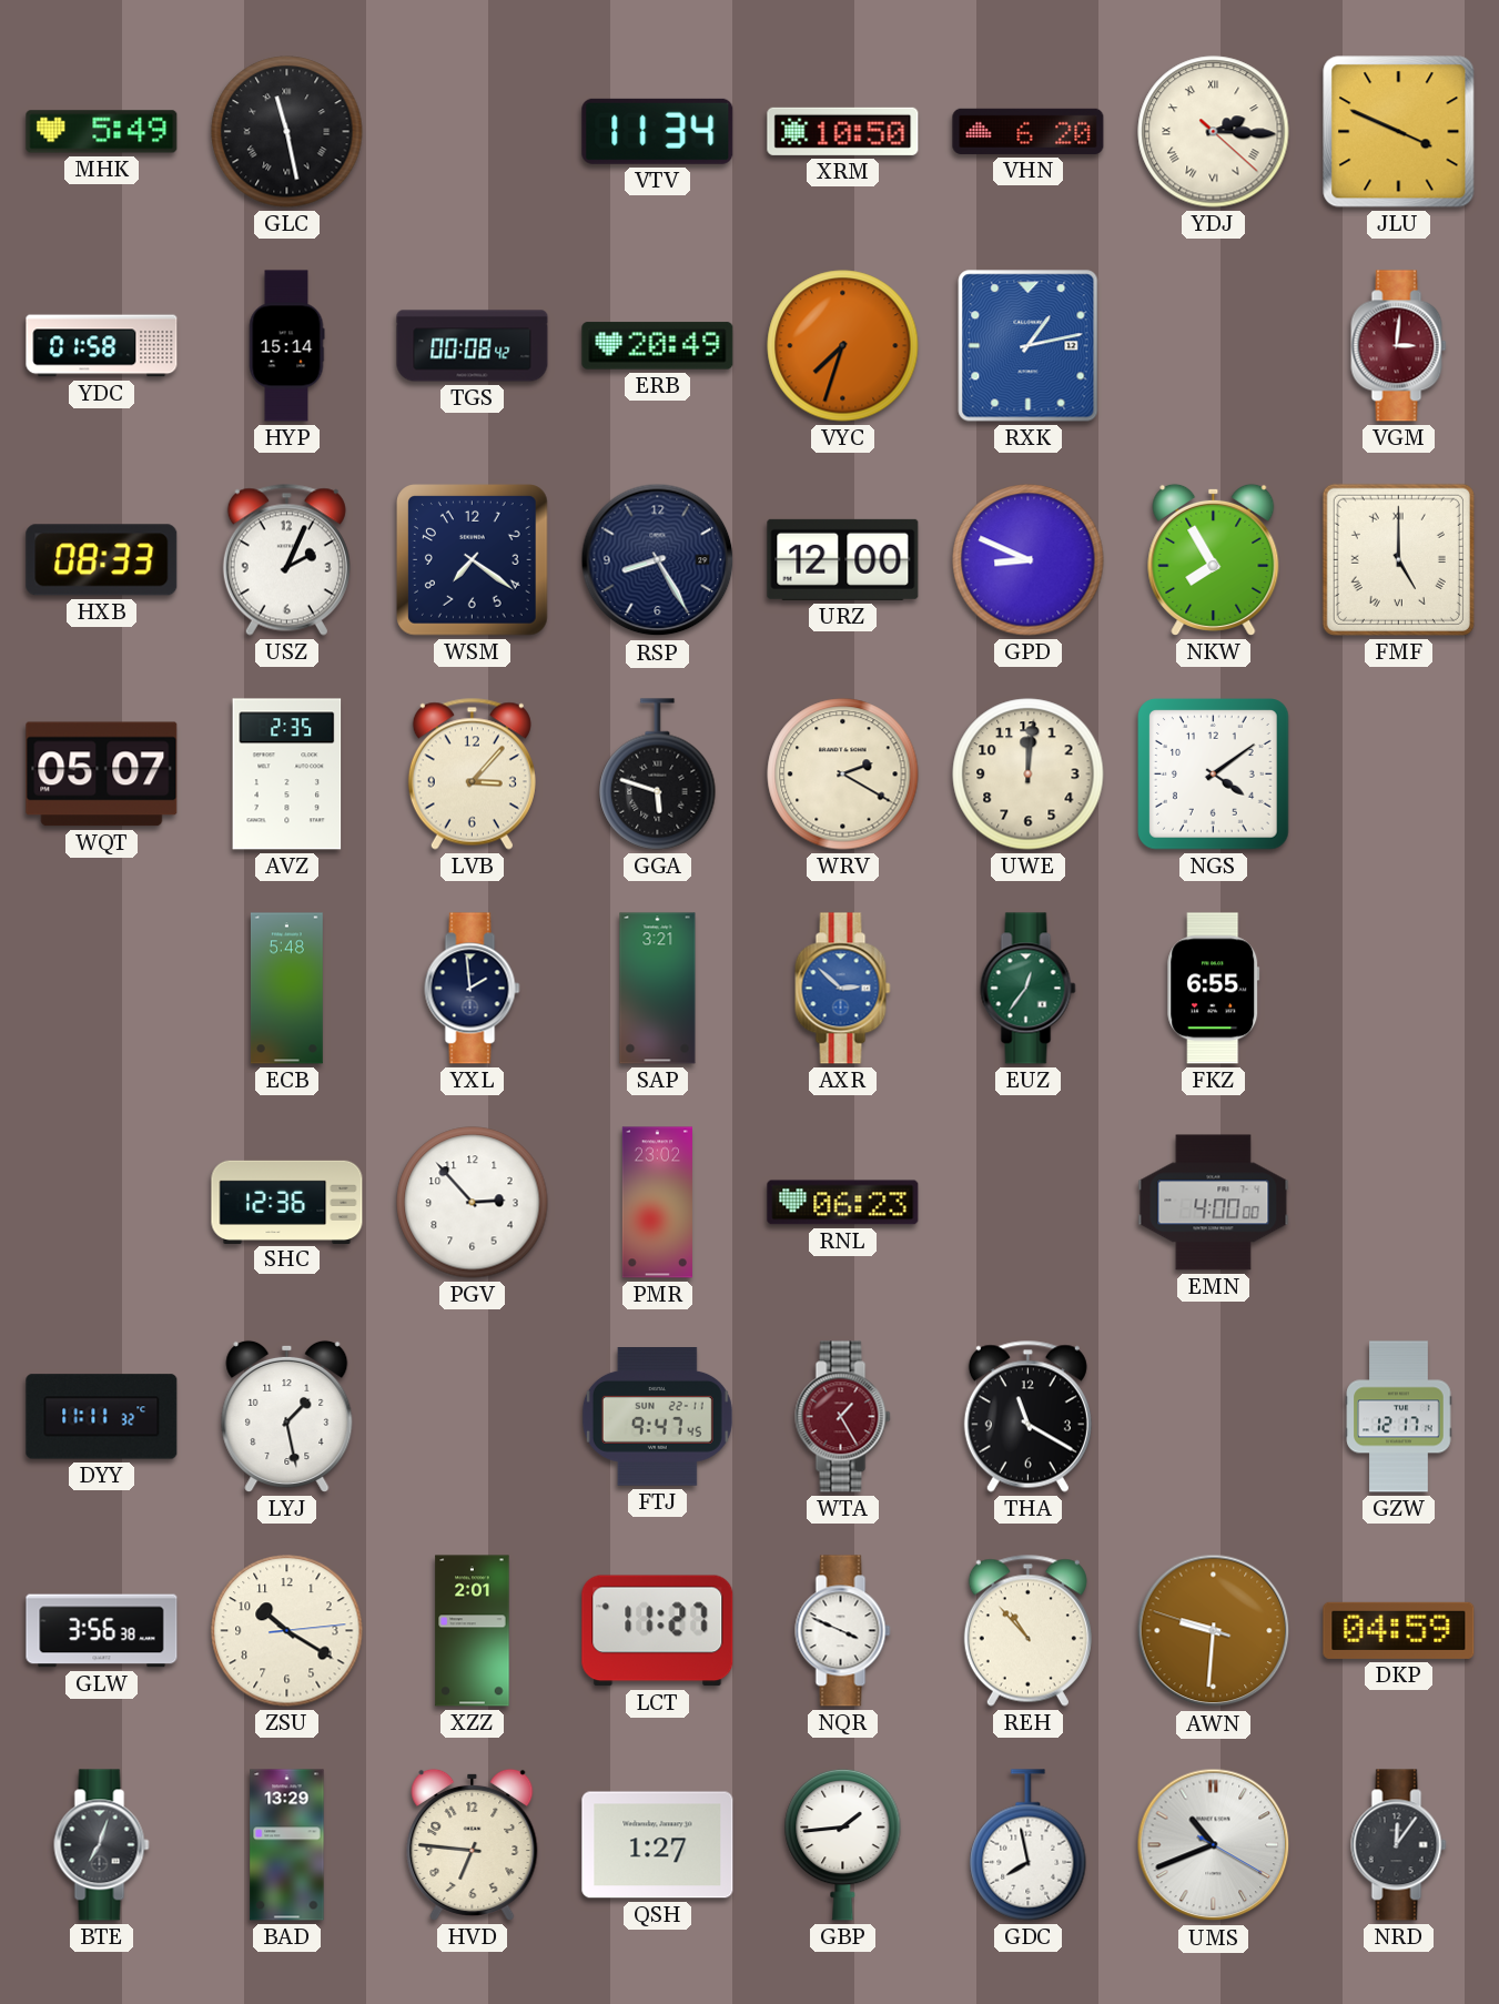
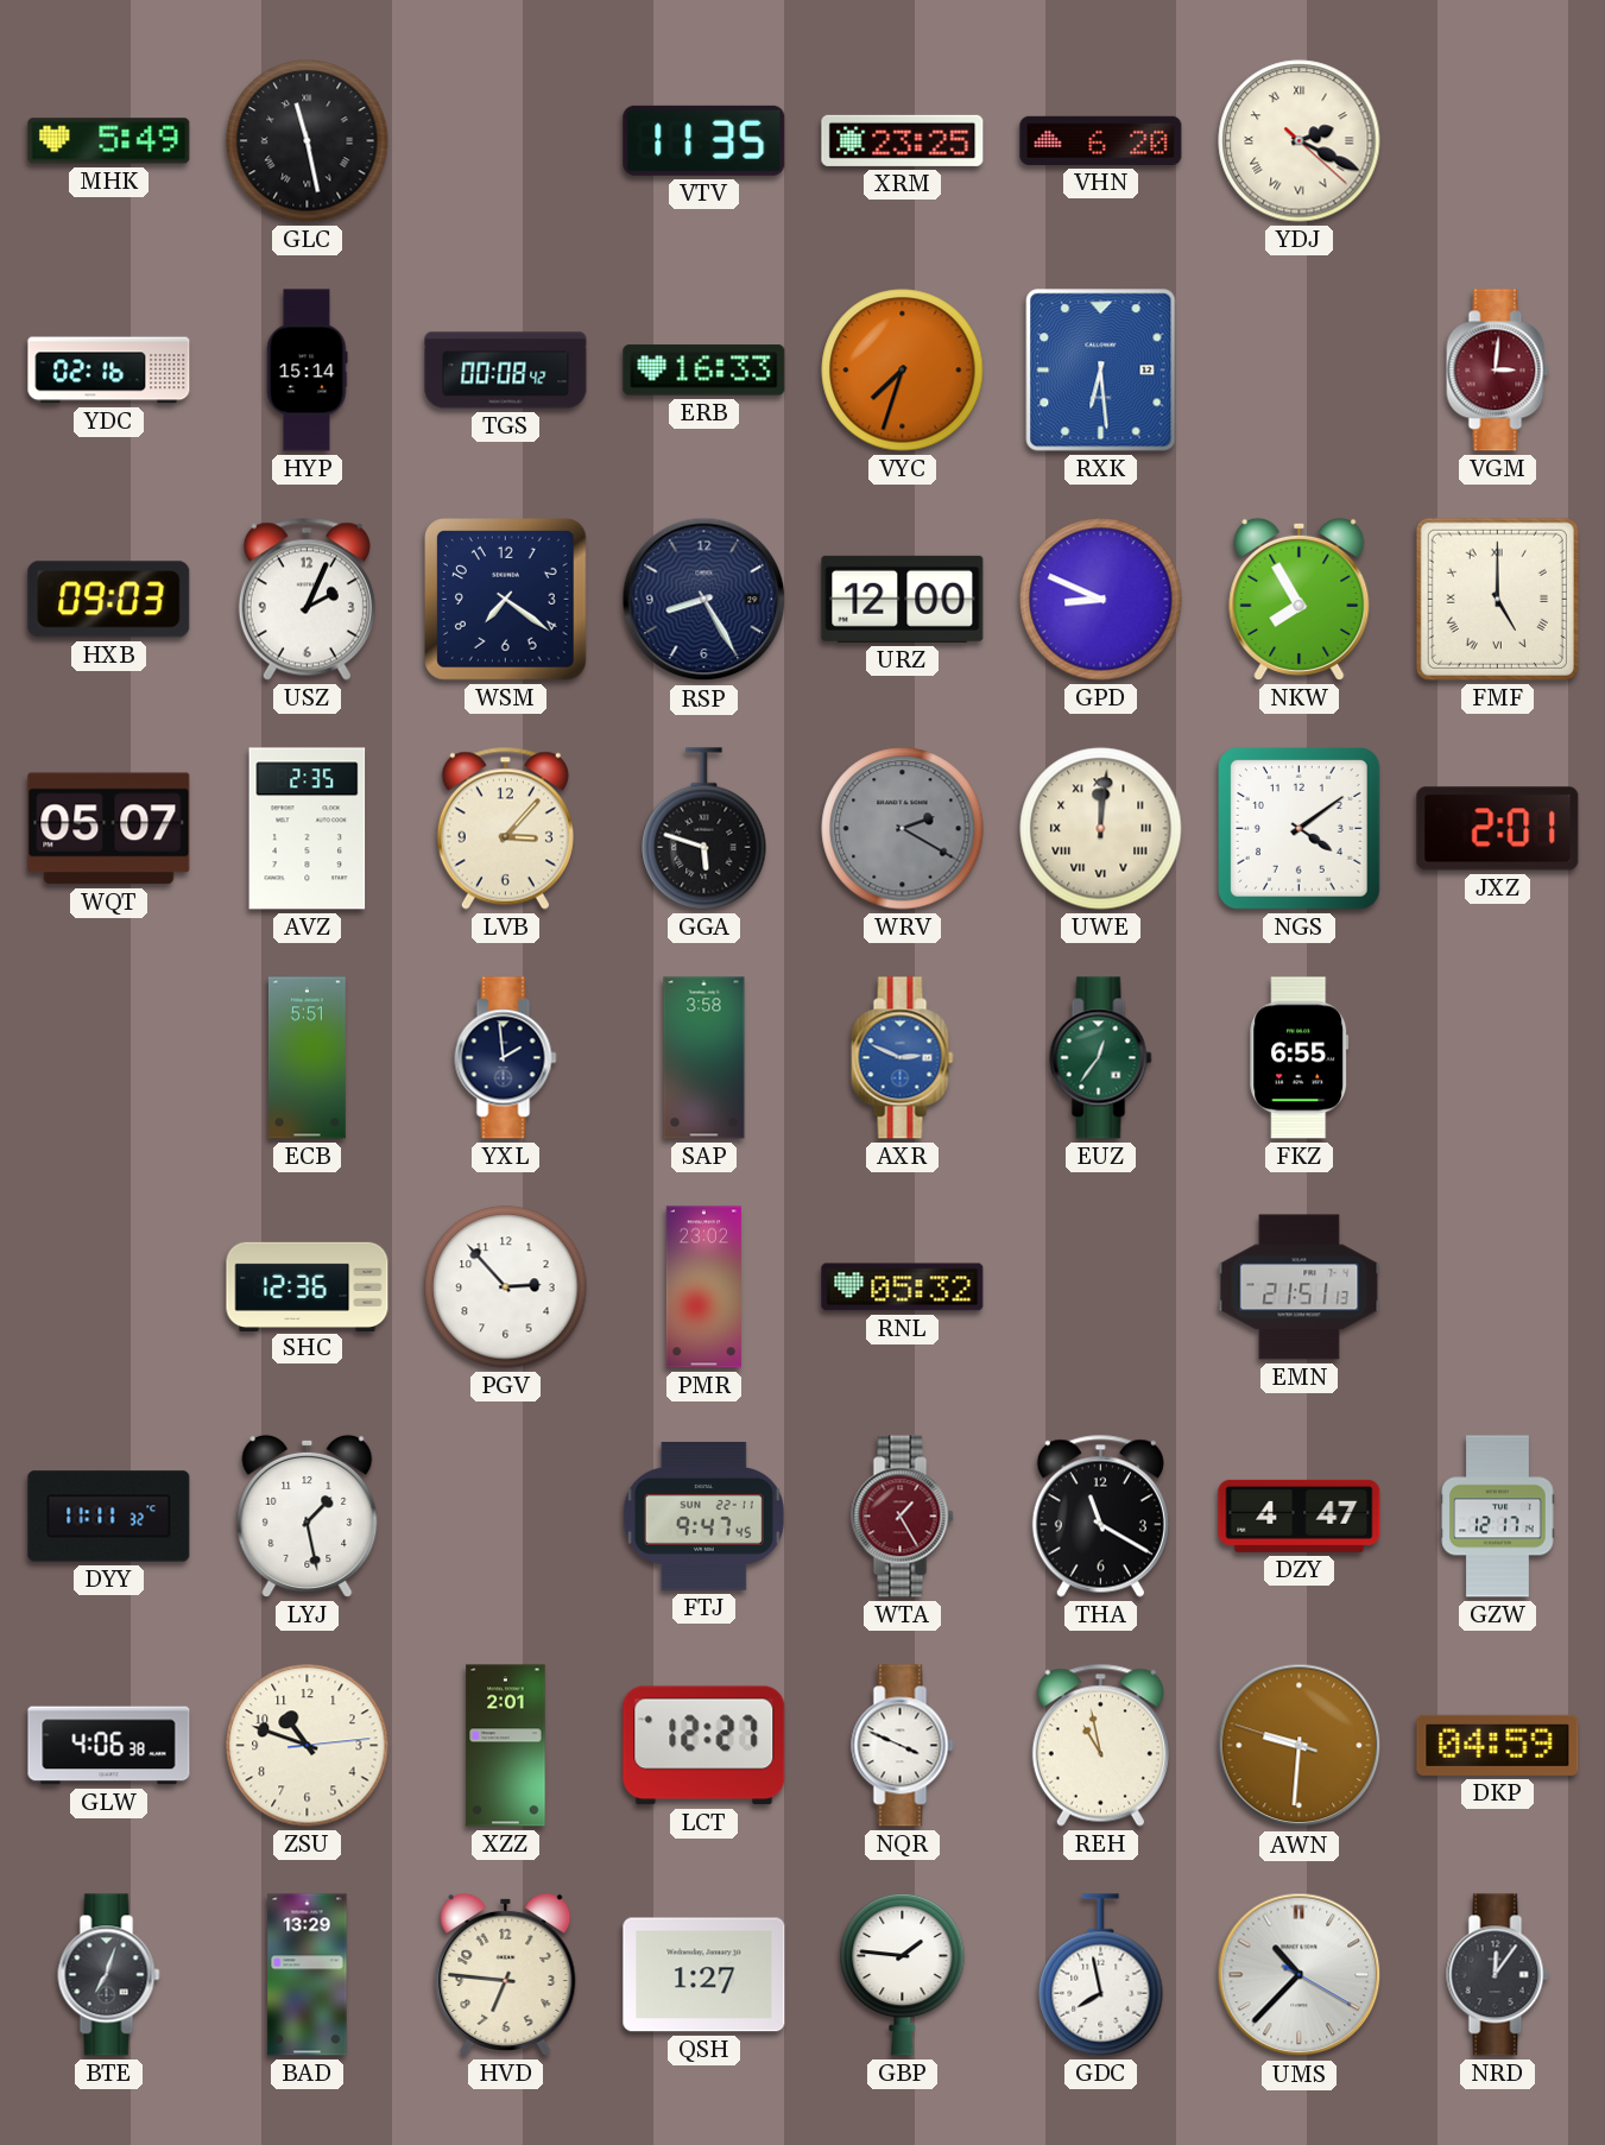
VTV: 11:34 -> 11:35 (704, 140)
XRM: 10:50 -> 23:25 (903, 140)
YDJ: 2:15 -> 2:19 (1300, 141)
JLU: 3:49 -> none (1399, 132)
YDC: 01:58 -> 02:16 (109, 371)
ERB: 20:49 -> 16:33 (704, 371)
RXK: 1:13 -> 6:29 (1101, 371)
HXB: 08:33 -> 09:03 (109, 600)
WRV dial: cream -> grey (903, 829)
UWE numerals: Arabic -> Roman (1101, 829)
JXZ: none -> 2:01 (1498, 829)
ECB: 5:48 -> 5:51 (307, 1058)
SAP: 3:21 -> 3:58 (704, 1058)
AXR: 2:52 -> 2:49 (903, 1058)
RNL: 06:23 -> 05:32 (903, 1287)
EMN: 4:00 -> 21:51 (1300, 1287)
DZY: none -> 4:47 (1300, 1516)
GLW: 3:56 -> 4:06 (109, 1746)
ZSU: 10:20 -> 10:48 (308, 1746)
LCT: 11:27 -> 12:27 (704, 1746)
REH: 10:53 -> 10:58 (1100, 1745)
GBP: 1:44 -> 1:46 (903, 1974)
UMS: 10:41 -> 10:37 (1300, 1975)
